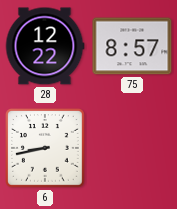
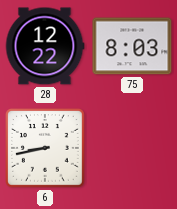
75: 8:57 -> 8:03 (132, 46)
